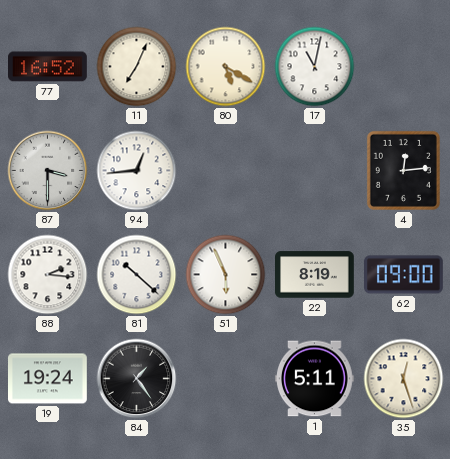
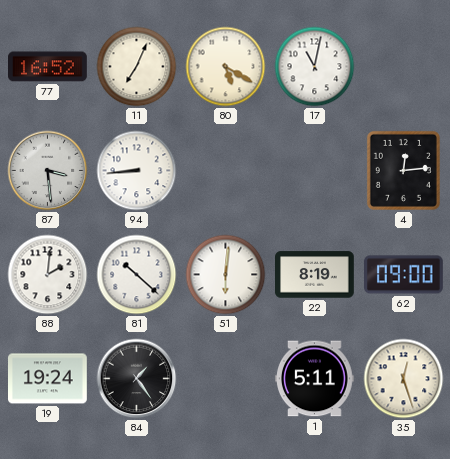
87: 3:30 -> 3:29 (48, 171)
94: 12:44 -> 8:44 (137, 171)
88: 2:16 -> 2:01 (48, 275)
51: 5:56 -> 6:01 (226, 275)
